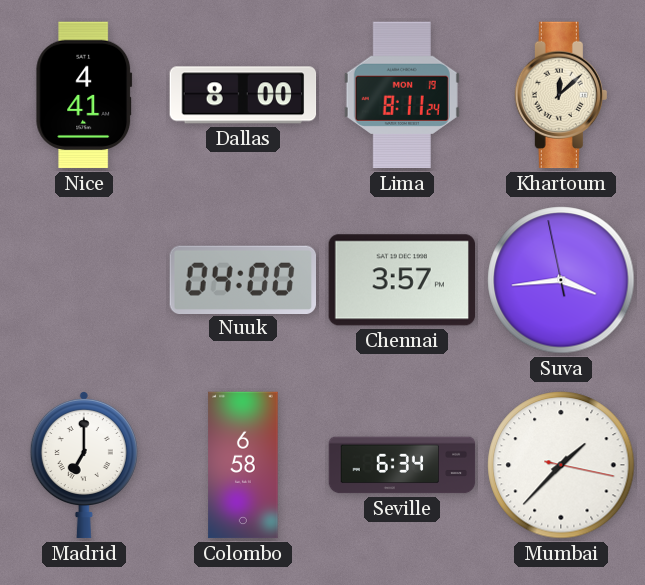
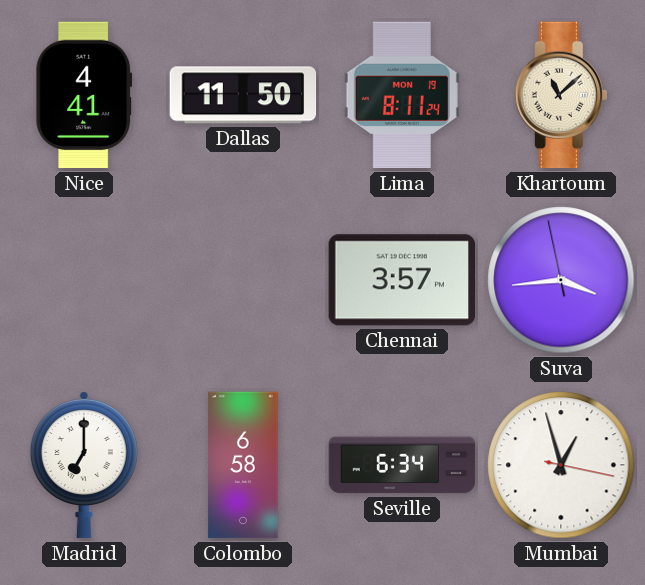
Dallas: 8:00 -> 11:50 (243, 95)
Khartoum: 12:08 -> 11:08 (561, 95)
Nuuk: 04:00 -> none (242, 279)
Mumbai: 1:37 -> 12:57 (561, 465)
